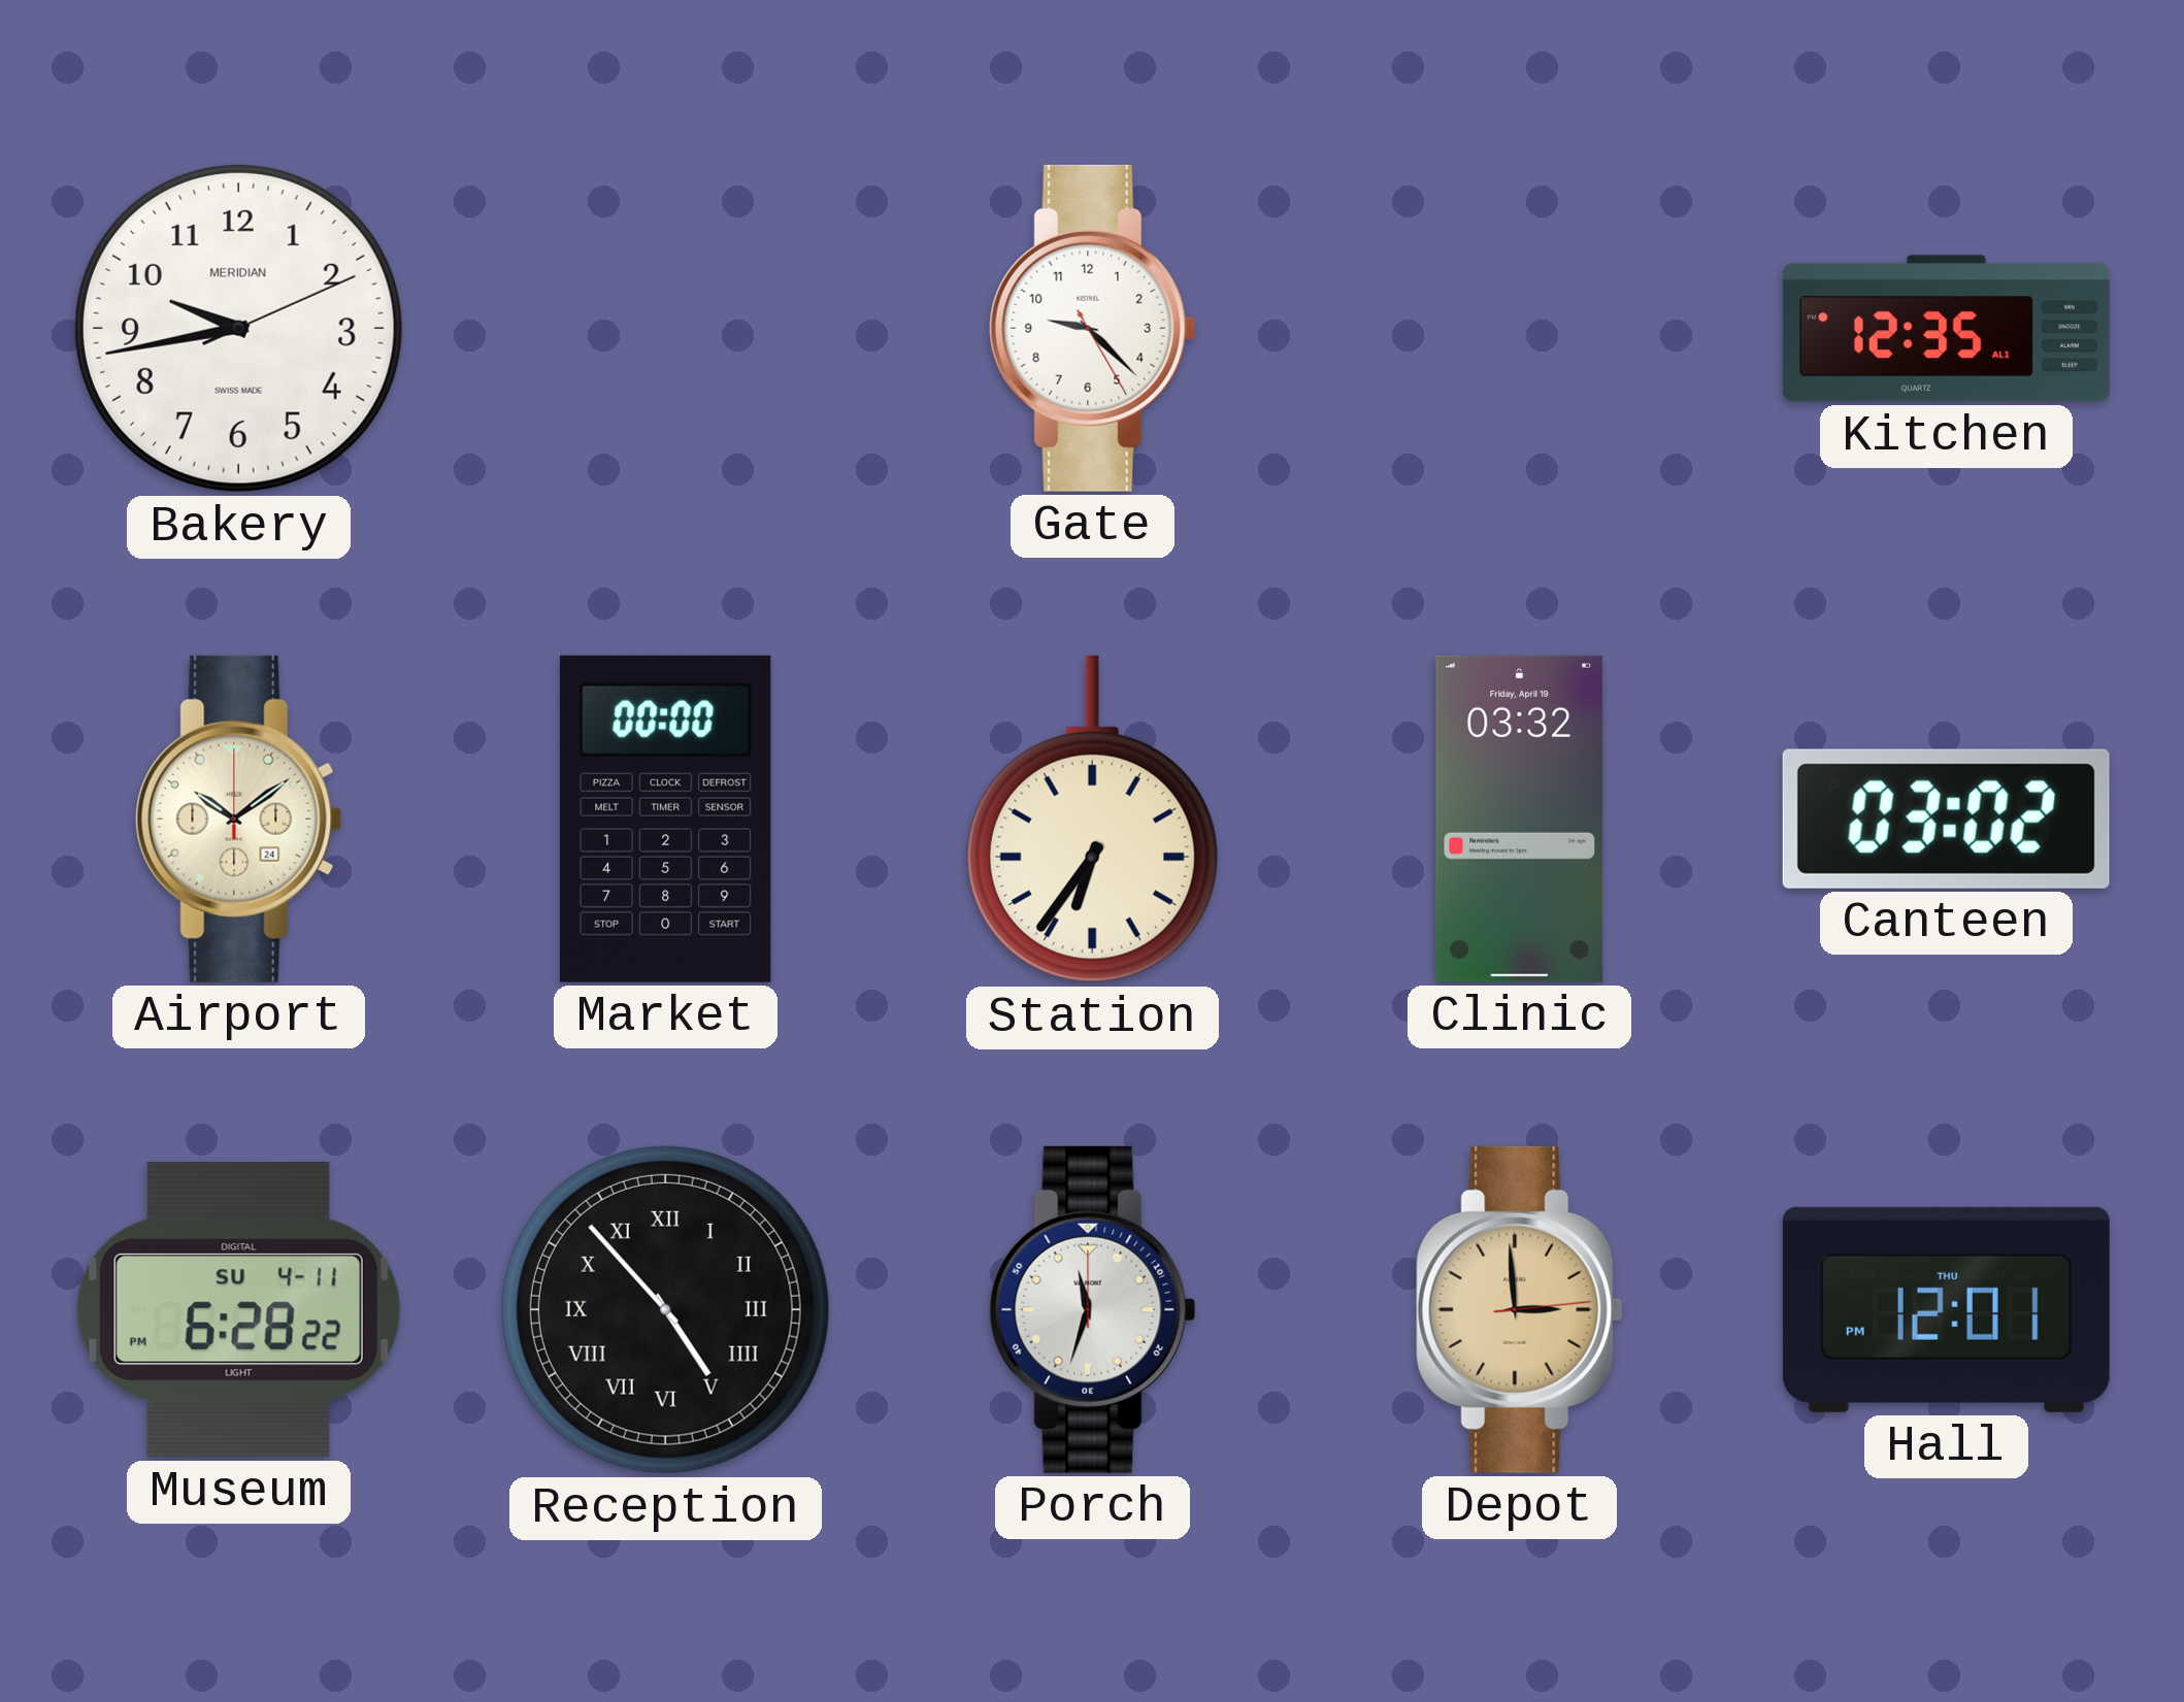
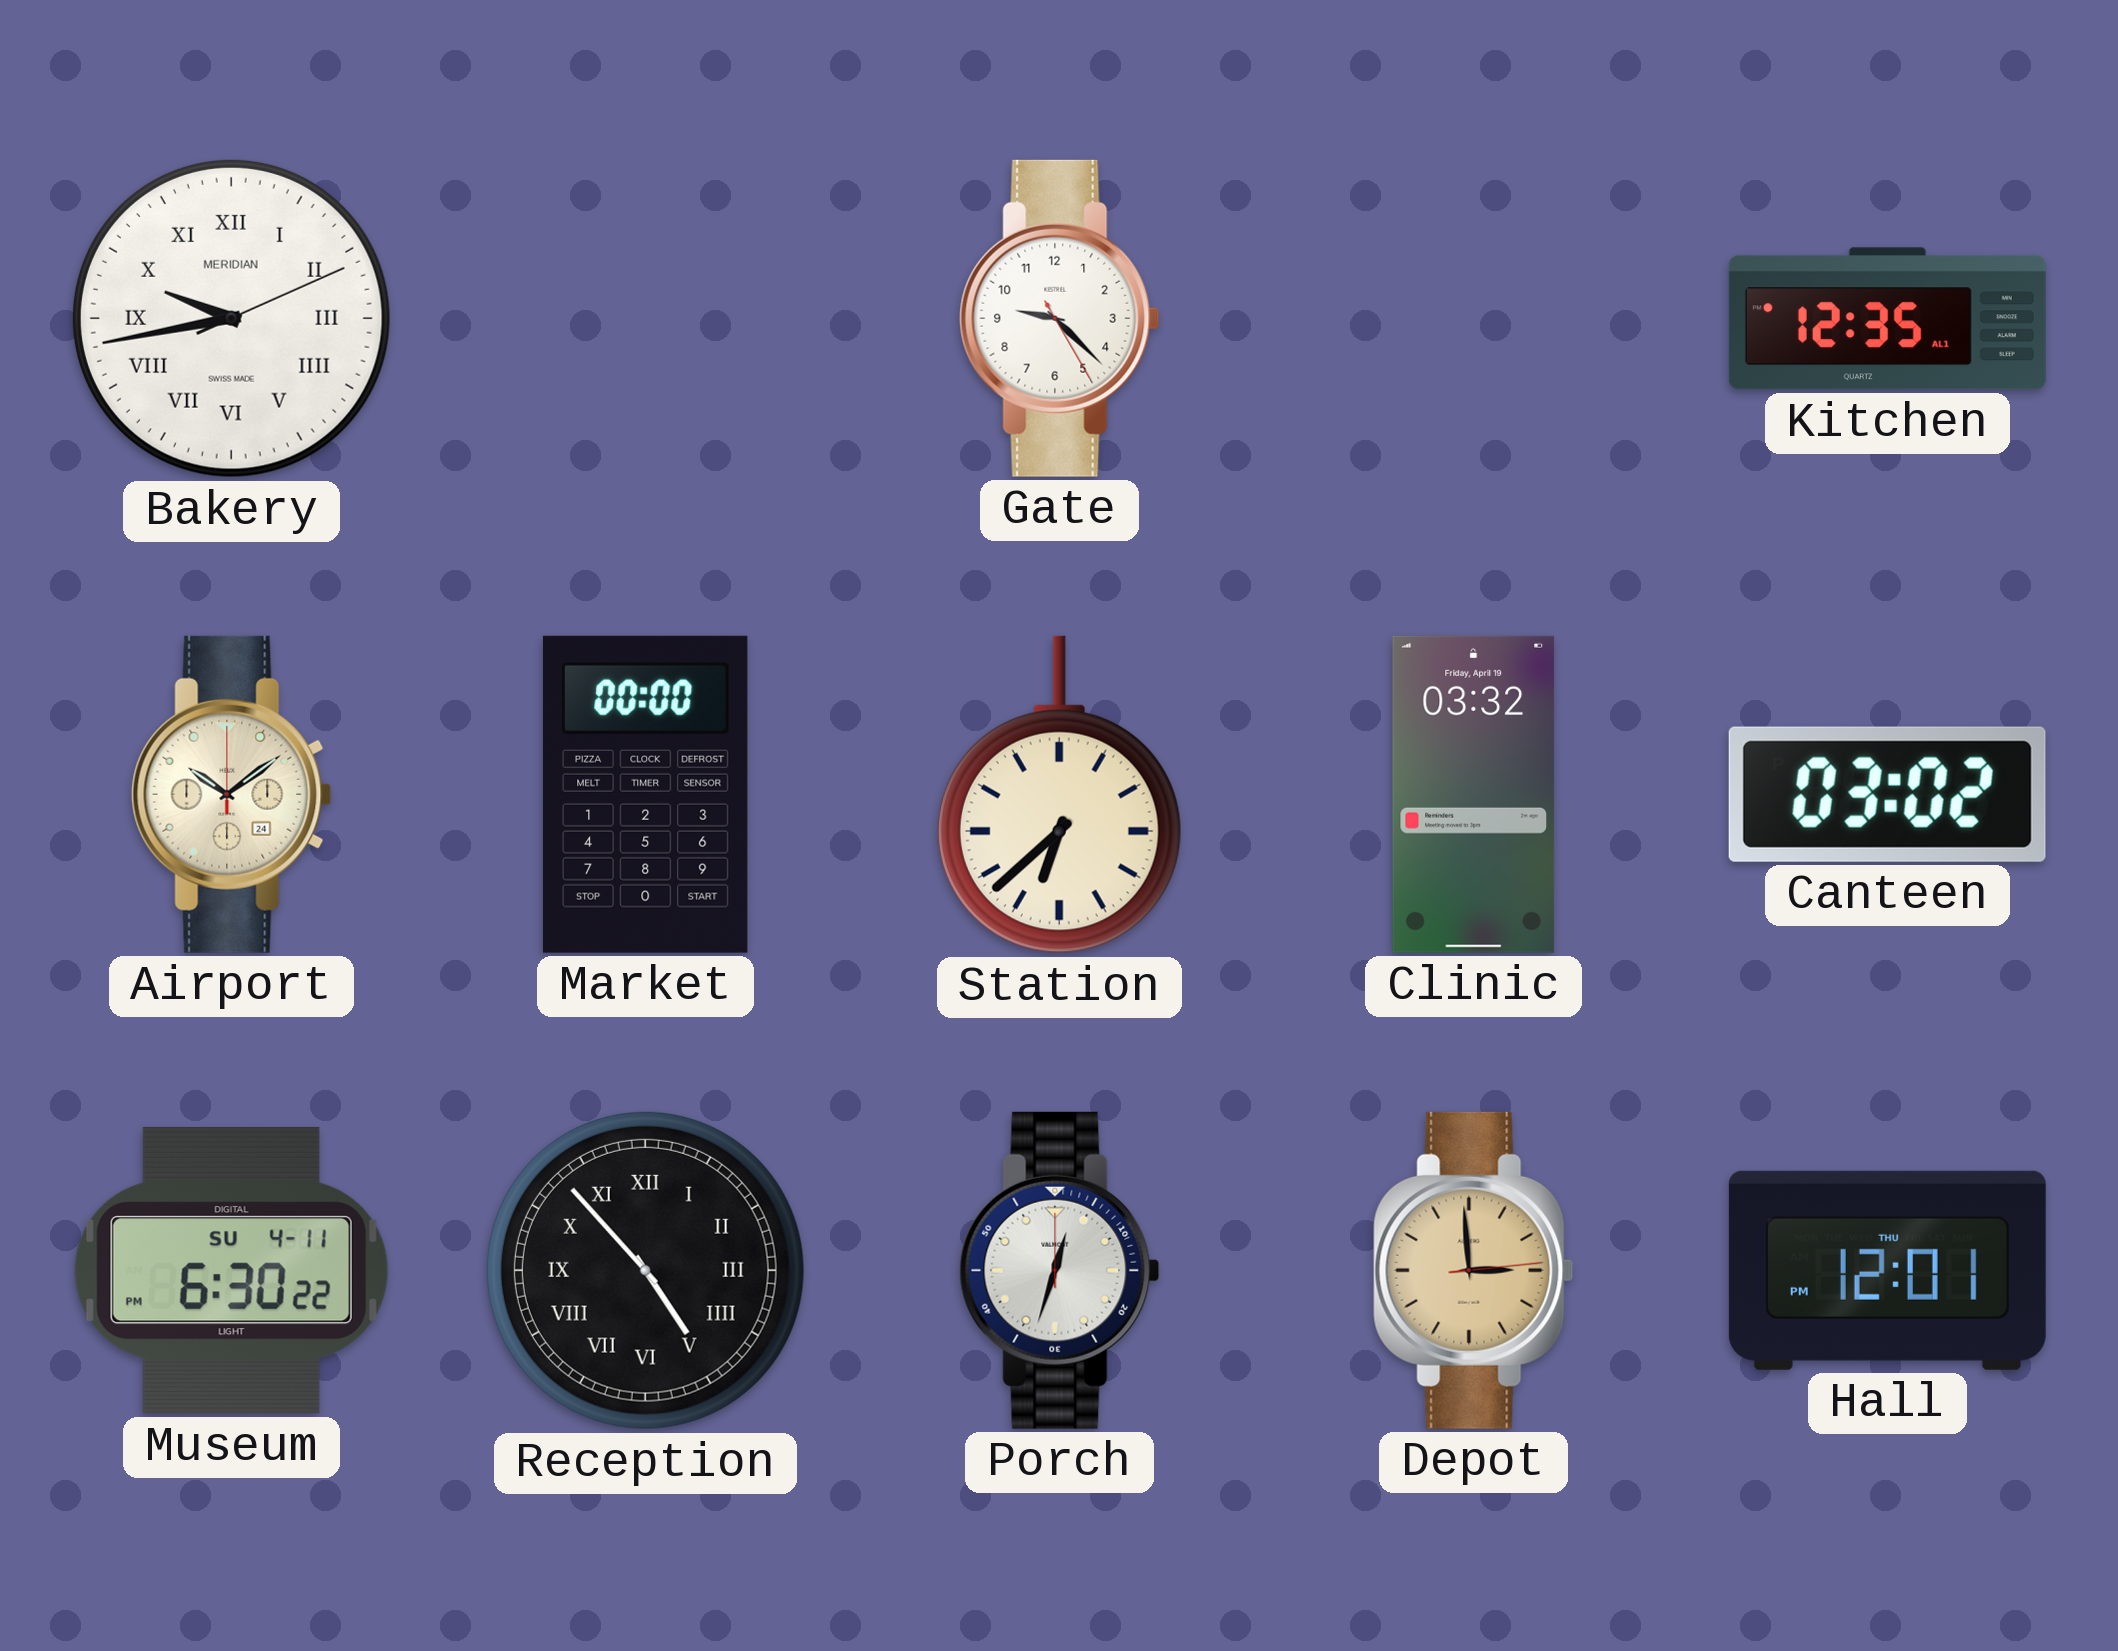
Bakery numerals: Arabic -> Roman (231, 318)
Station: 6:36 -> 6:38 (1059, 795)
Museum: 6:28 -> 6:30 (231, 1271)
Porch: 11:33 -> 12:33 (1060, 1270)
